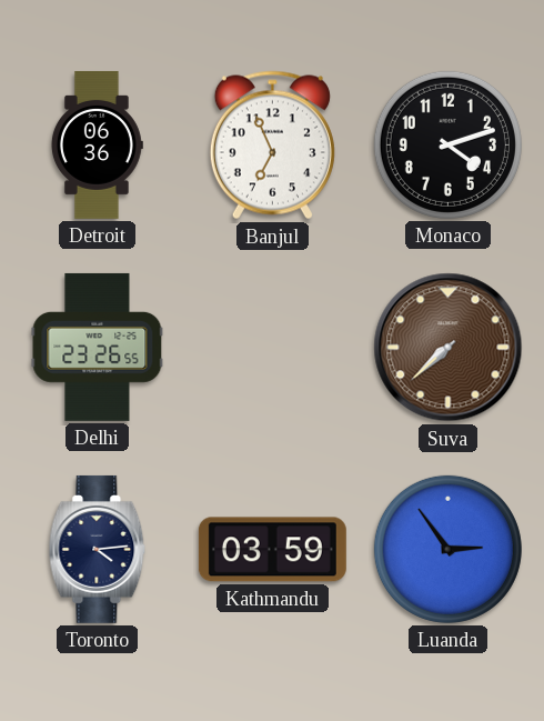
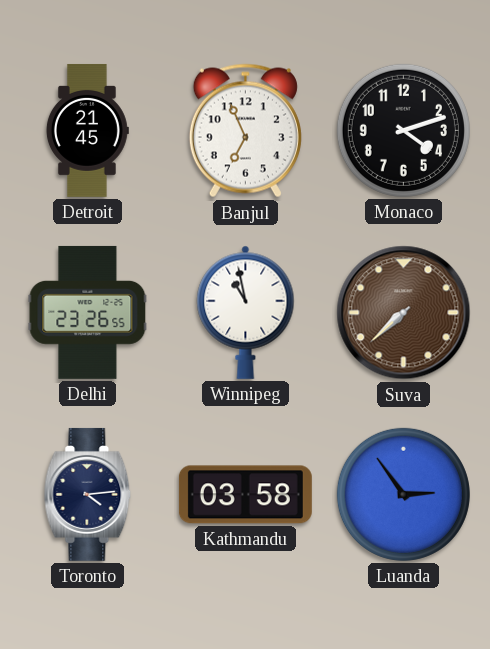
Detroit: 06:36 -> 21:45 (87, 130)
Winnipeg: none -> 10:58 (246, 312)
Kathmandu: 03:59 -> 03:58 (245, 495)
